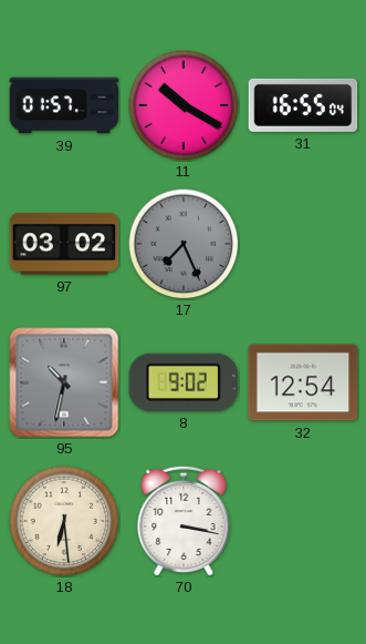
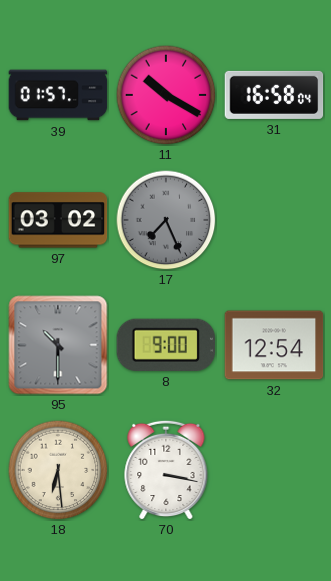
31: 16:55 -> 16:58 (274, 95)
95: 10:32 -> 10:30 (58, 345)
8: 9:02 -> 9:00 (165, 345)
